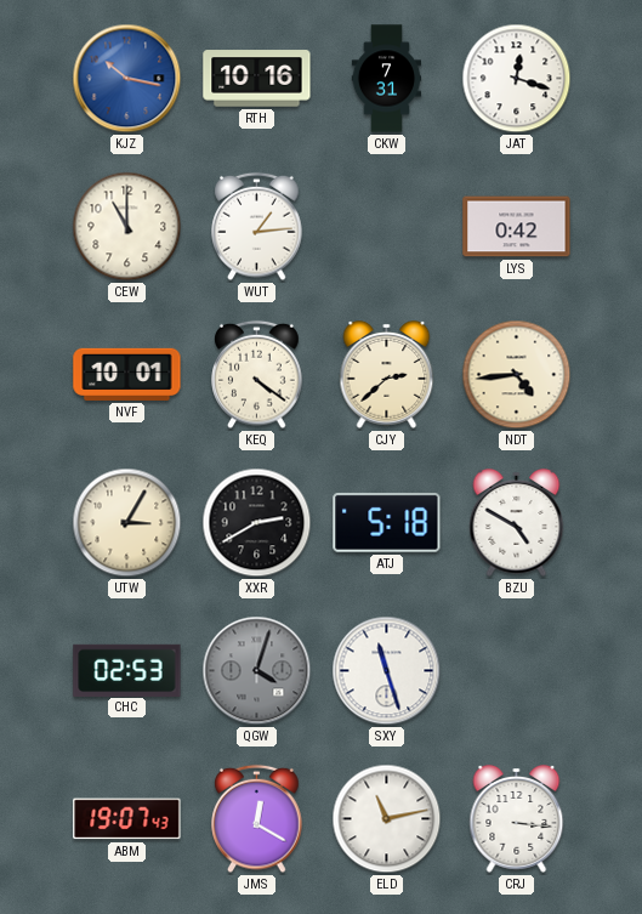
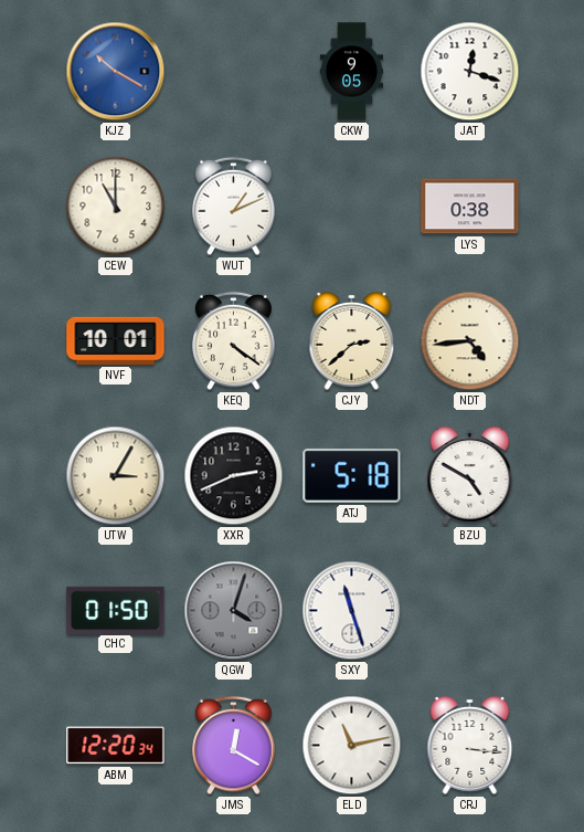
KJZ: 10:17 -> 10:20 (116, 72)
RTH: 10:16 -> none (257, 79)
CKW: 7:31 -> 9:05 (352, 72)
WUT: 1:14 -> 1:11 (234, 207)
LYS: 0:42 -> 0:38 (470, 207)
XXR: 2:40 -> 2:41 (234, 476)
CHC: 02:53 -> 01:50 (116, 610)
ABM: 19:07 -> 12:20 (116, 746)
